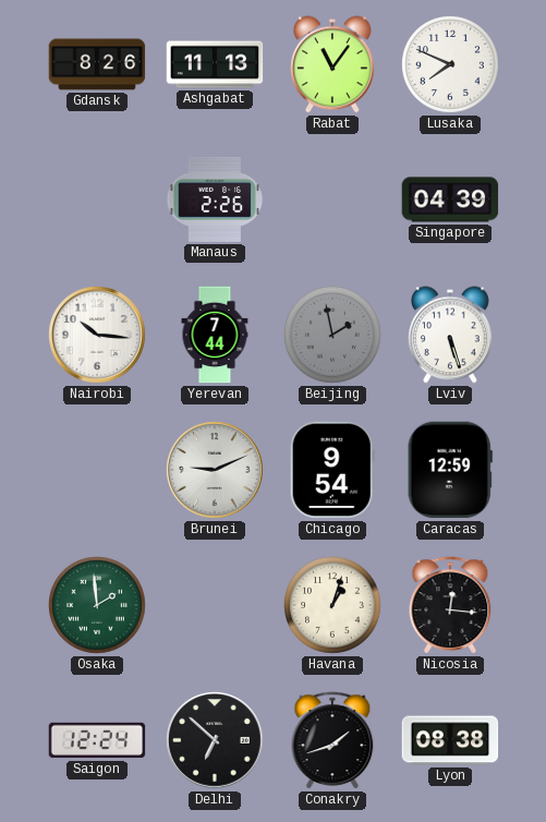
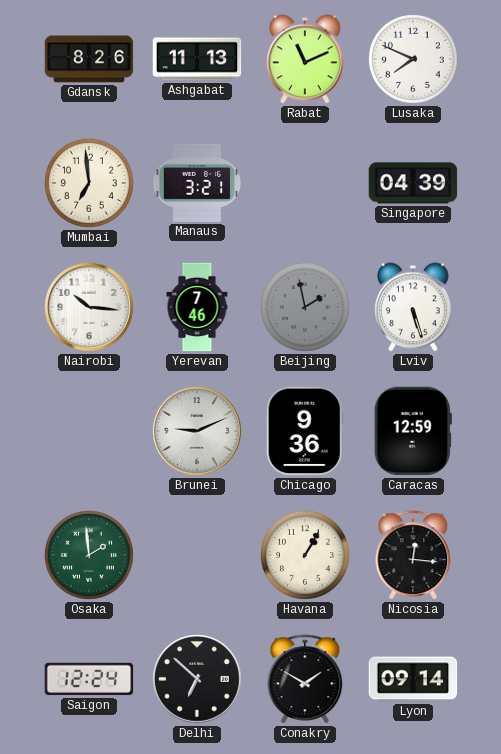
Rabat: 11:06 -> 11:11 (306, 59)
Mumbai: none -> 6:59 (90, 184)
Manaus: 2:26 -> 3:21 (197, 183)
Yerevan: 7:44 -> 7:46 (197, 307)
Chicago: 9:54 -> 9:36 (305, 431)
Havana: 1:03 -> 1:05 (306, 556)
Conakry: 1:42 -> 1:50 (305, 679)
Lyon: 08:38 -> 09:14 (413, 679)
